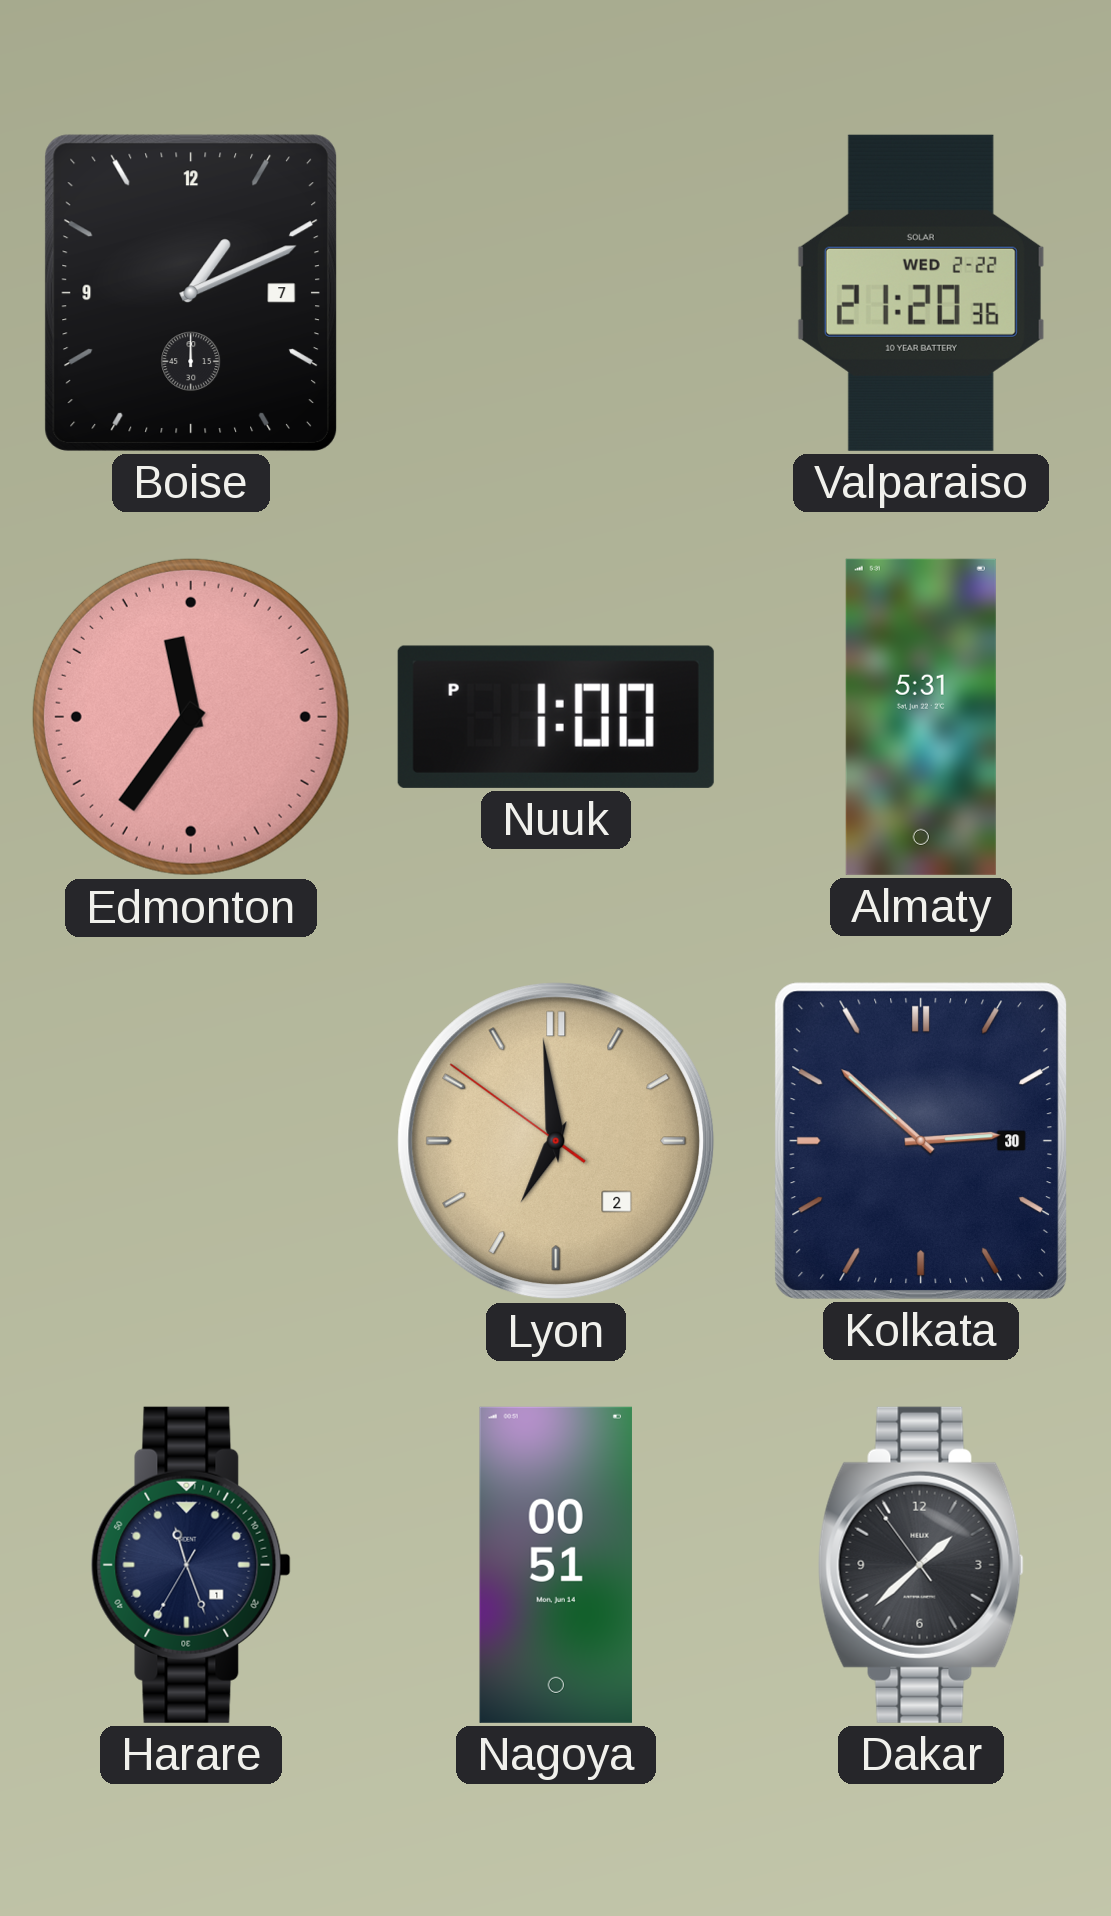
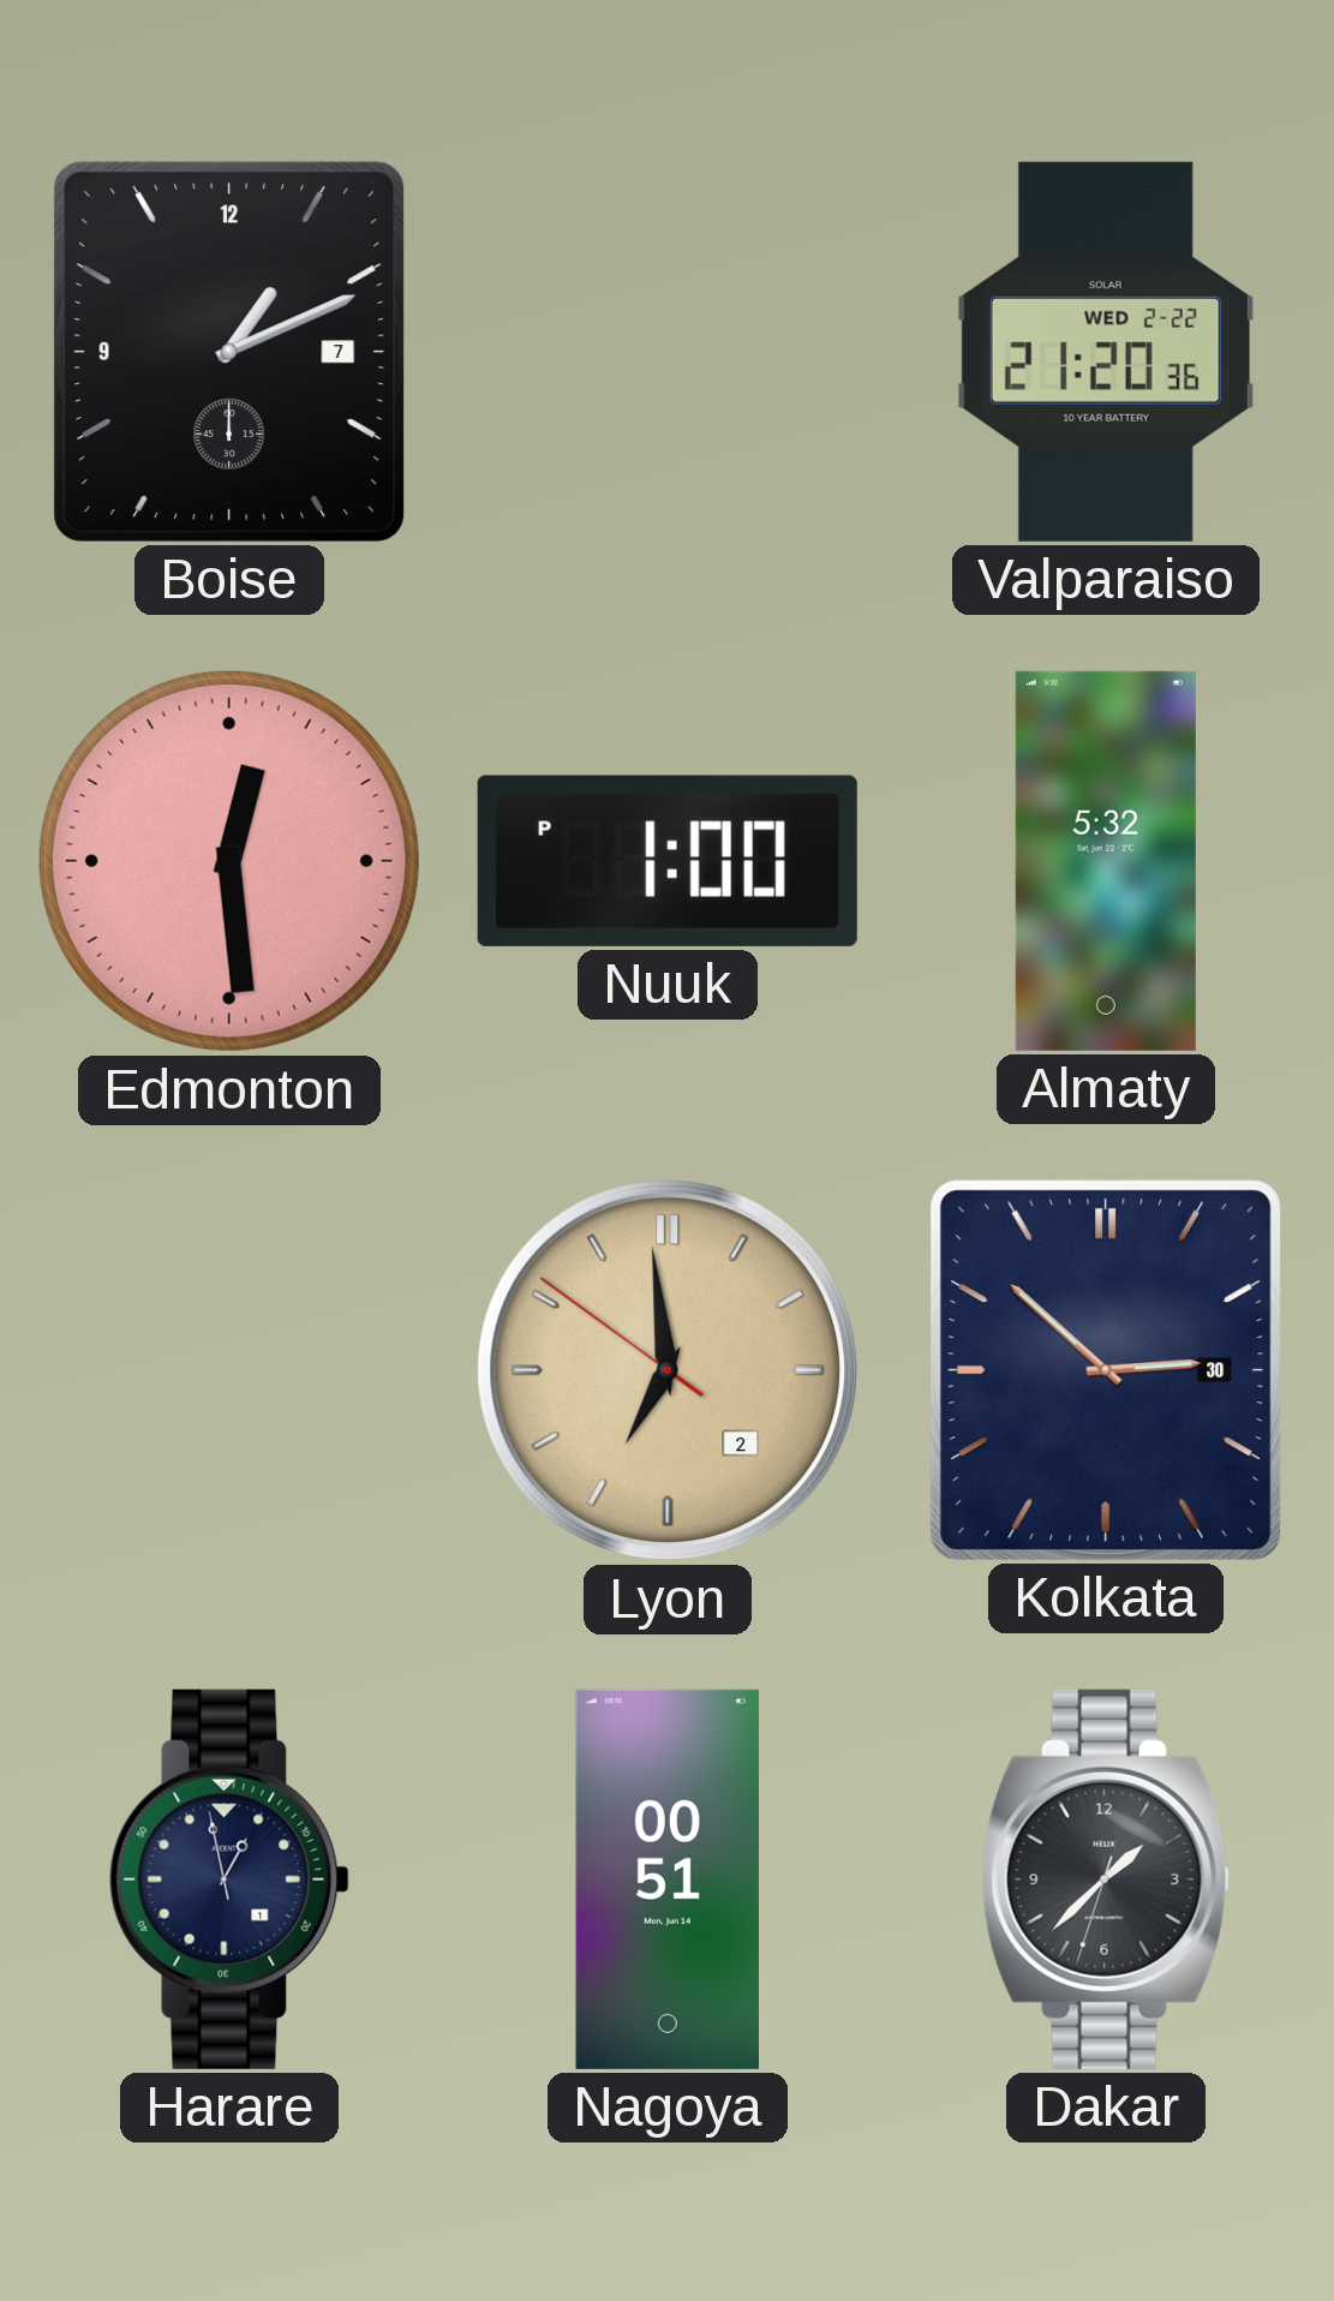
Edmonton: 11:36 -> 12:29 (229, 861)
Almaty: 5:31 -> 5:32 (1106, 861)
Harare: 11:26 -> 12:57 (229, 1879)
Dakar: 1:37:54 -> 1:37:33 (1106, 1879)
